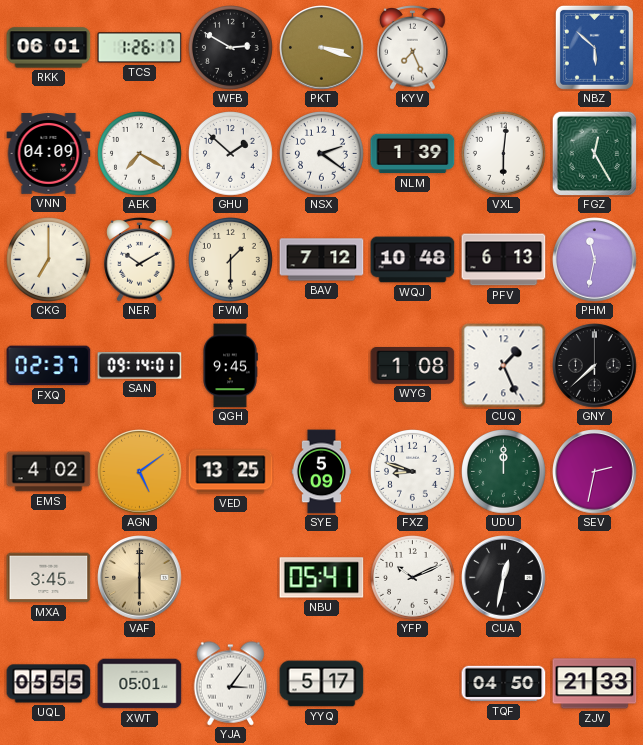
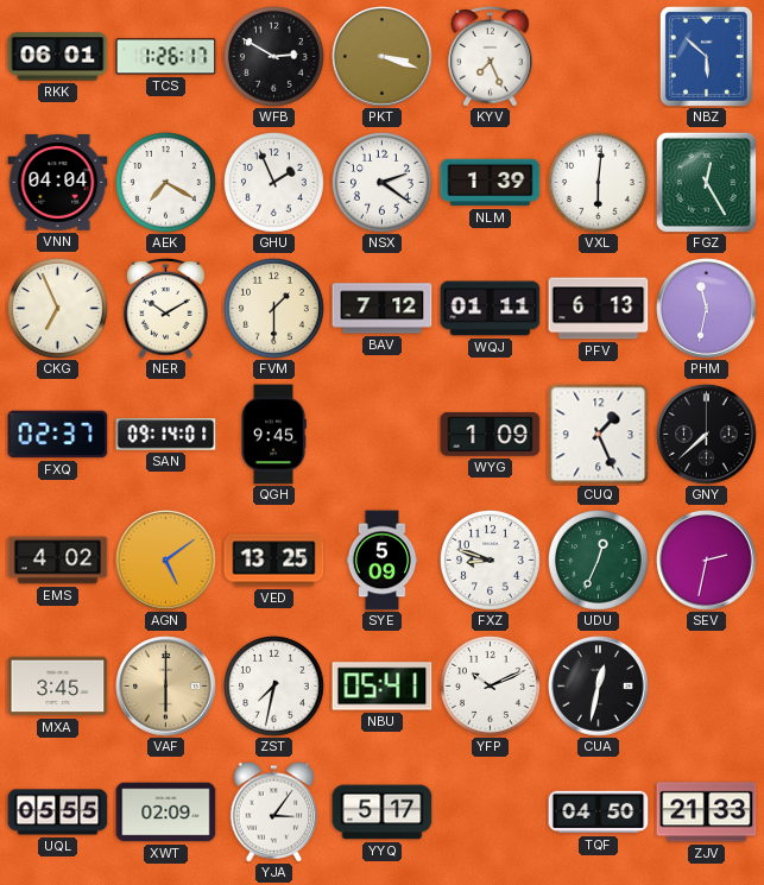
VNN: 04:09 -> 04:04 (58, 183)
GHU: 1:52 -> 1:56 (274, 183)
CKG: 7:00 -> 6:56 (58, 309)
WQJ: 10:48 -> 01:11 (491, 309)
WYG: 1:08 -> 1:09 (491, 435)
UDU: 12:00 -> 12:34 (599, 561)
ZST: none -> 7:32 (274, 687)
XWT: 05:01 -> 02:09 (166, 813)
